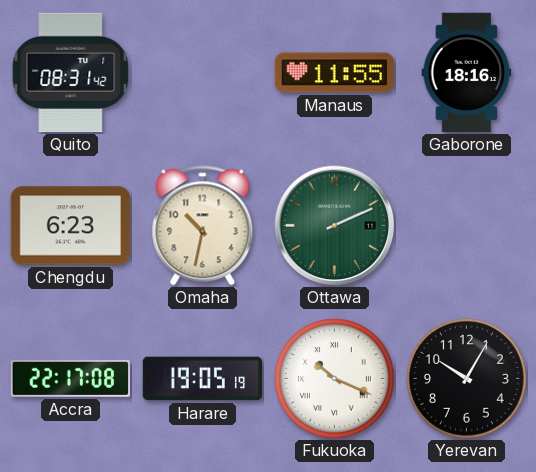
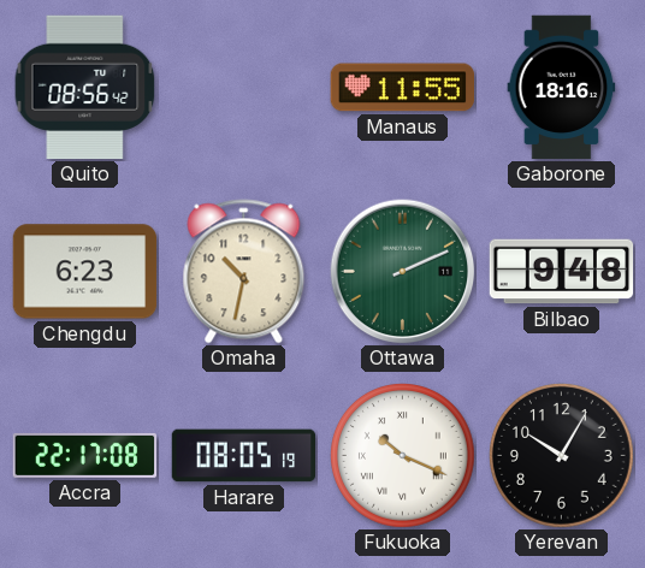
Quito: 08:31 -> 08:56 (85, 88)
Bilbao: none -> 9:48 (562, 272)
Harare: 19:05 -> 08:05 (244, 456)
